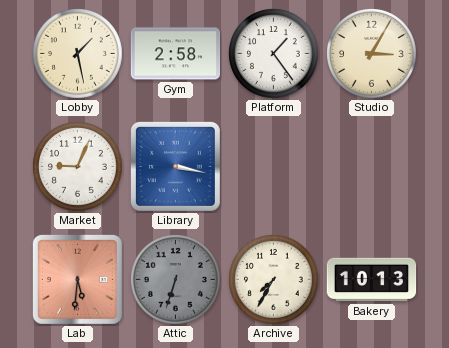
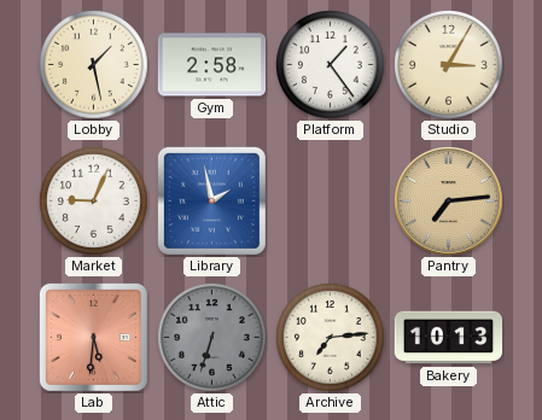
Library: 3:17 -> 1:58 (211, 200)
Pantry: none -> 7:14 (449, 202)
Archive: 7:35 -> 7:14 (331, 338)
